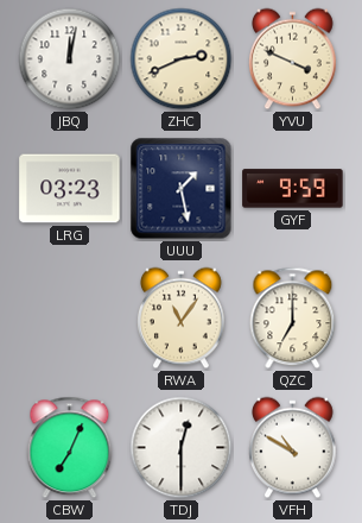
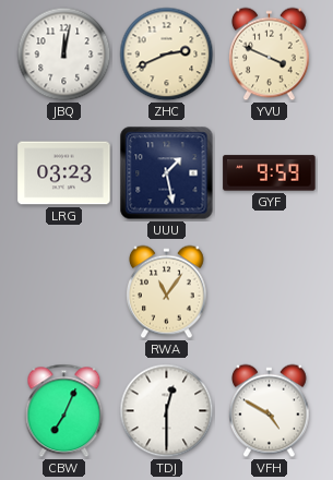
QZC: 7:00 -> none (293, 319)
VFH: 10:50 -> 4:50 (270, 411)
